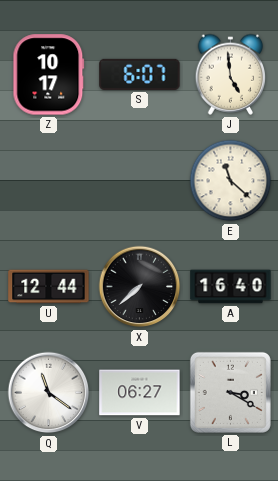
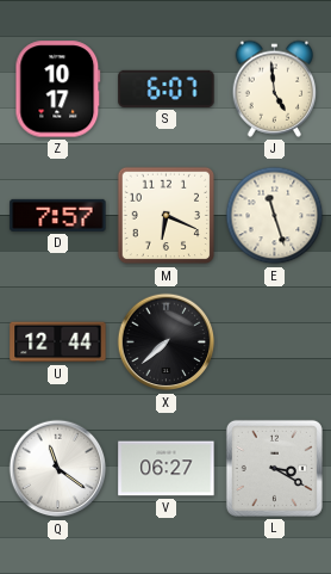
D: none -> 7:57 (58, 215)
M: none -> 6:19 (167, 216)
E: 11:22 -> 11:27 (275, 216)
A: 16:40 -> none (231, 287)
